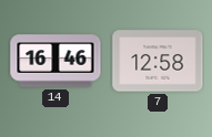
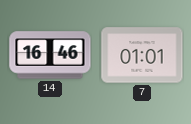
7: 12:58 -> 01:01 (142, 55)
